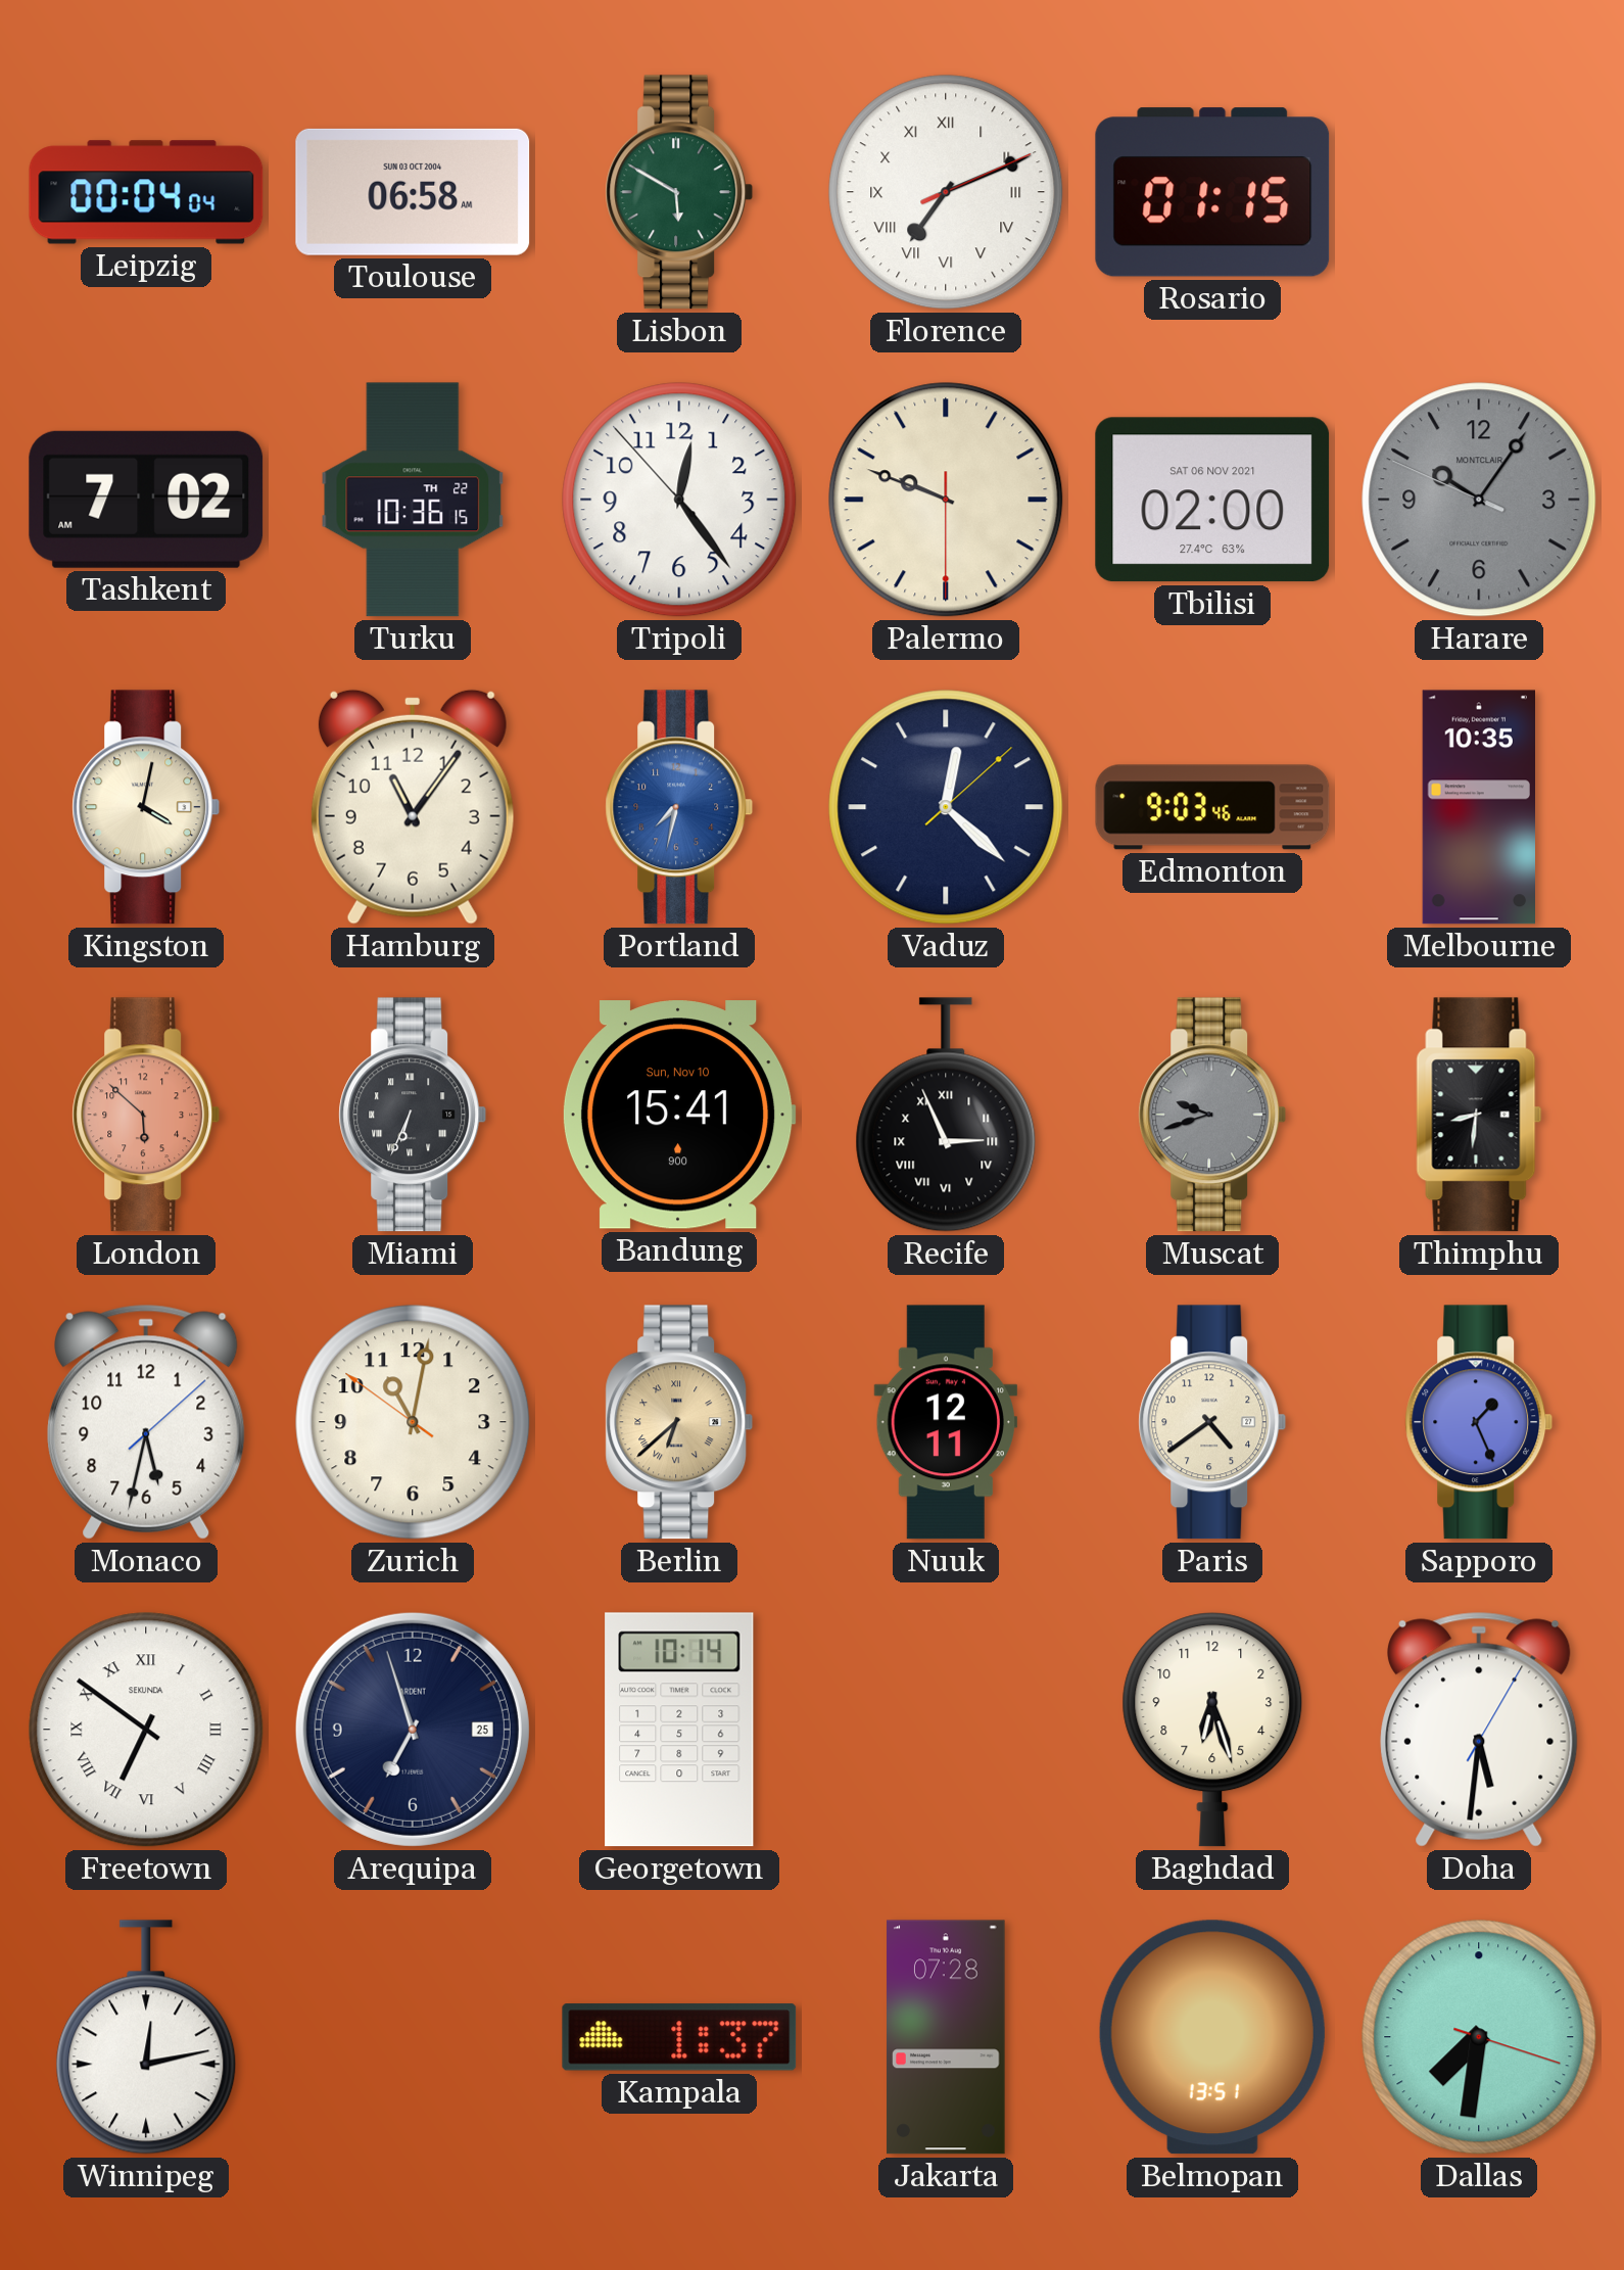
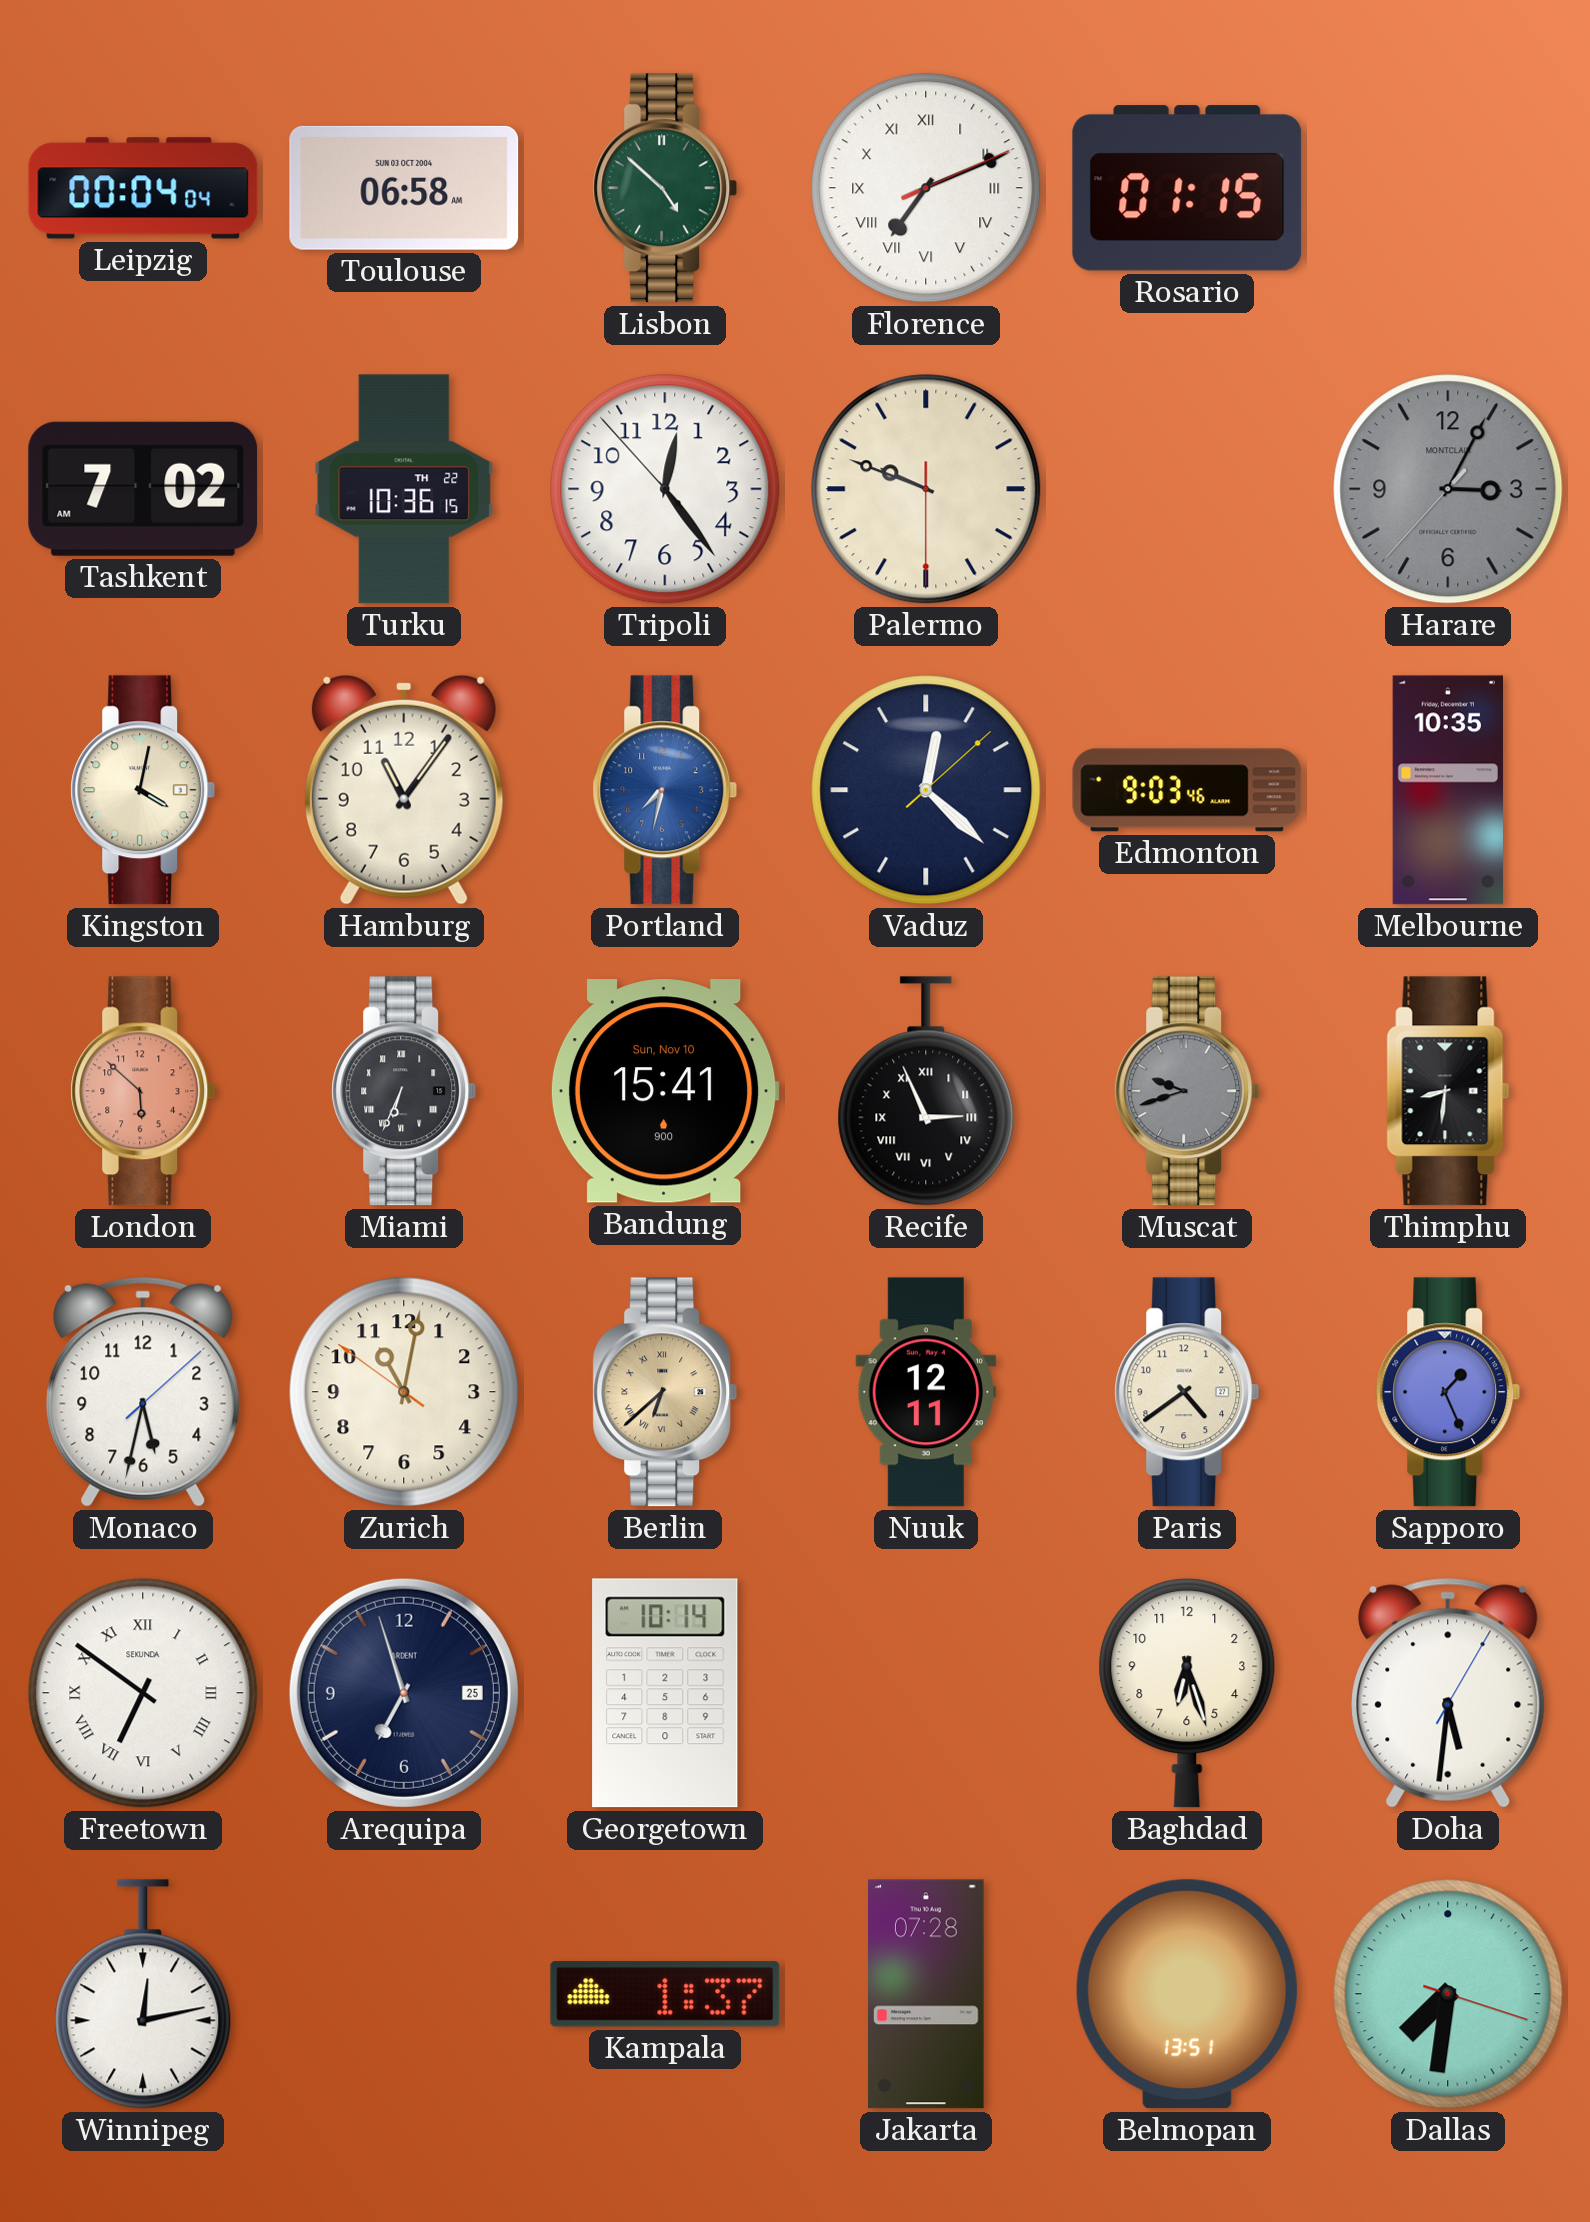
Lisbon: 5:50 -> 4:52 (665, 188)
Tbilisi: 02:00 -> none (1212, 500)
Harare: 10:05 -> 3:04 (1448, 489)
